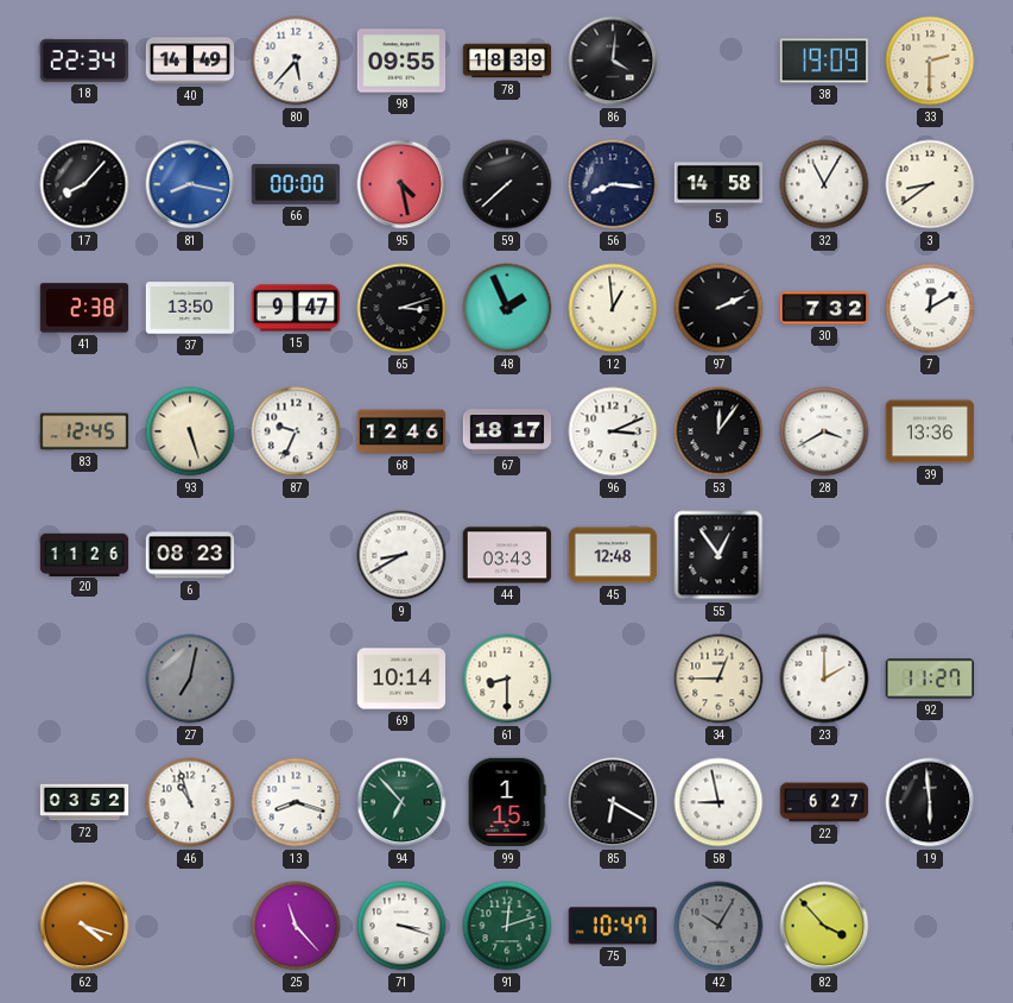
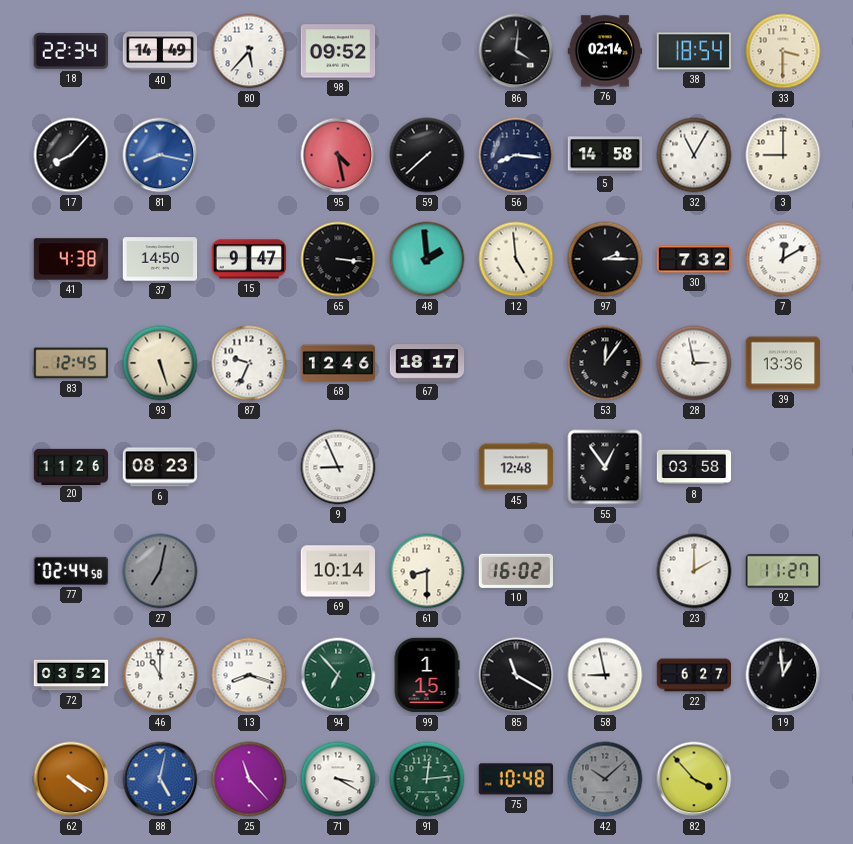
98: 09:55 -> 09:52 (338, 51)
78: 18:39 -> none (507, 61)
76: none -> 02:14 (605, 51)
38: 19:09 -> 18:54 (693, 51)
33: 2:30 -> 3:30 (783, 51)
66: 00:00 -> none (296, 184)
3: 8:39 -> 9:00 (783, 155)
41: 2:38 -> 4:38 (71, 259)
37: 13:50 -> 14:50 (160, 259)
65: 3:12 -> 3:16 (338, 259)
48: 1:56 -> 1:59 (427, 259)
12: 12:59 -> 4:59 (516, 259)
97: 2:11 -> 2:15 (605, 259)
96: 3:11 -> none (613, 431)
28: 3:40 -> 2:58 (694, 363)
9: 8:40 -> 8:56 (338, 467)
44: 03:43 -> none (507, 555)
8: none -> 03:58 (694, 467)
77: none -> 02:44 (71, 571)
10: none -> 16:02 (515, 571)
34: 12:45 -> none (718, 679)
46: 10:57 -> 11:00 (160, 675)
85: 6:20 -> 11:20 (516, 675)
19: 5:59 -> 12:59 (783, 675)
62: 4:18 -> 4:20 (71, 779)
88: none -> 5:02 (160, 779)
71: 3:18 -> 3:20 (338, 779)
91: 12:12 -> 12:14 (427, 779)
75: 10:47 -> 10:48 (516, 779)
42: 10:05 -> 10:08 (605, 779)
